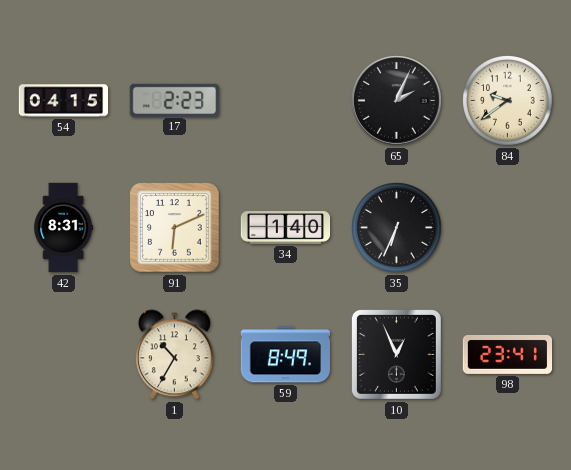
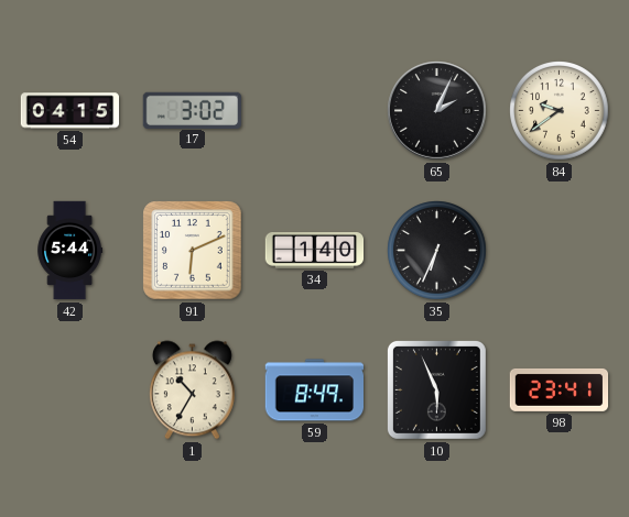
17: 2:23 -> 3:02 (193, 110)
42: 8:31 -> 5:44 (71, 251)
10: 12:56 -> 5:56 (436, 389)
